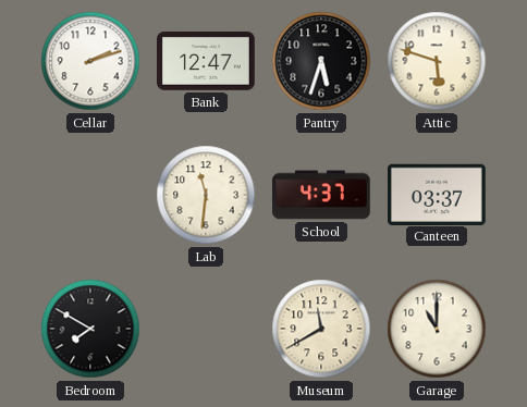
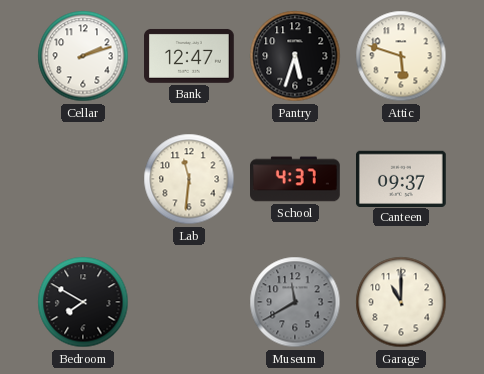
Canteen: 03:37 -> 09:37 (402, 178)
Museum dial: cream -> grey (295, 302)
